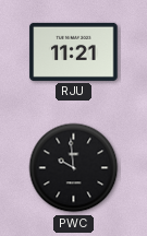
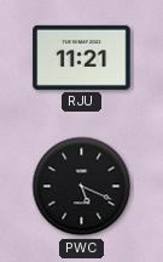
PWC: 9:59 -> 5:19 (82, 187)
